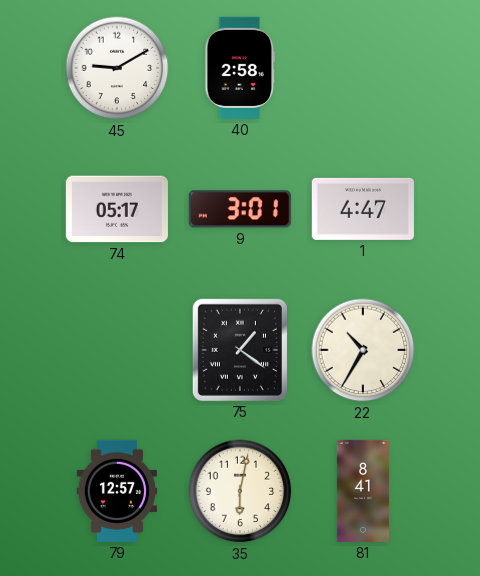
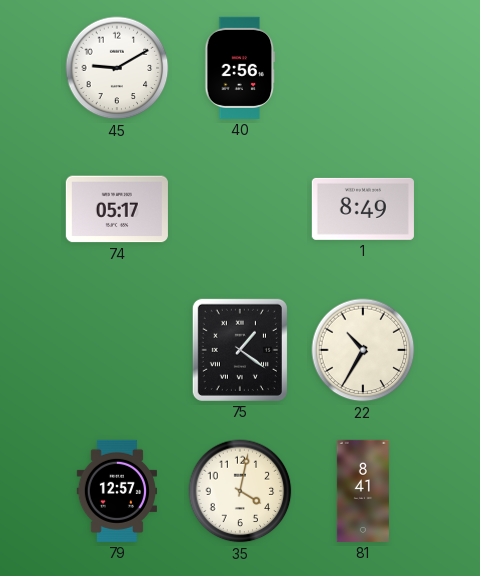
40: 2:58 -> 2:56 (240, 68)
9: 3:01 -> none (240, 209)
1: 4:47 -> 8:49 (363, 209)
35: 6:02 -> 4:02 (240, 491)
